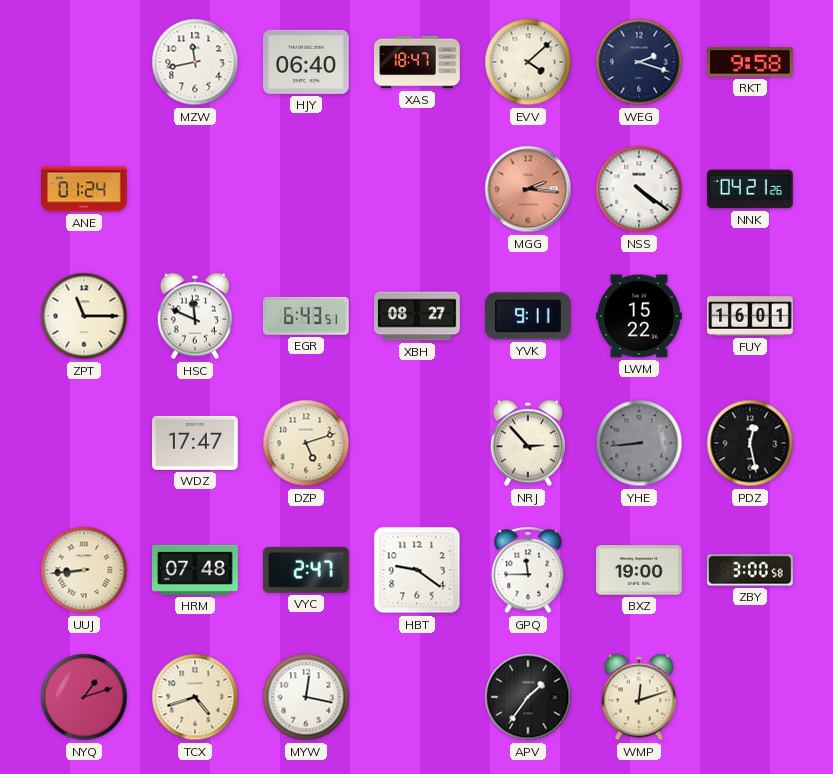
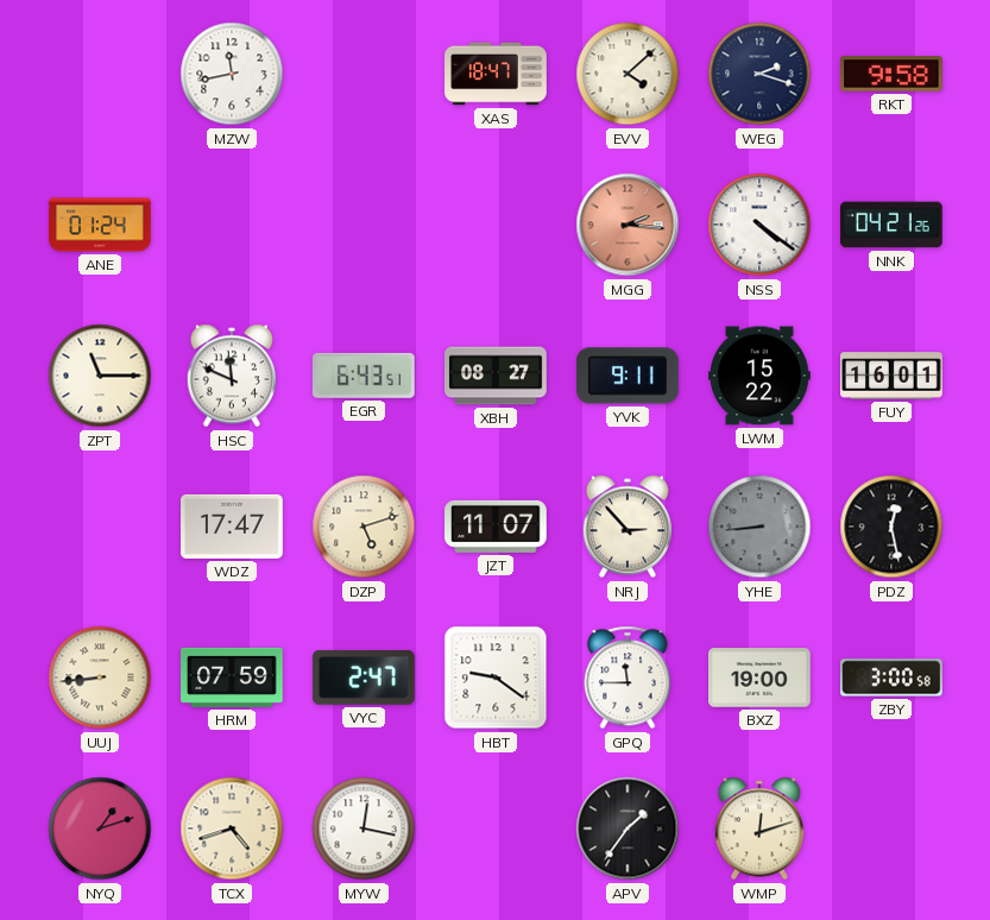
HJY: 06:40 -> none (307, 62)
JZT: none -> 11:07 (497, 527)
HRM: 07:48 -> 07:59 (233, 678)
